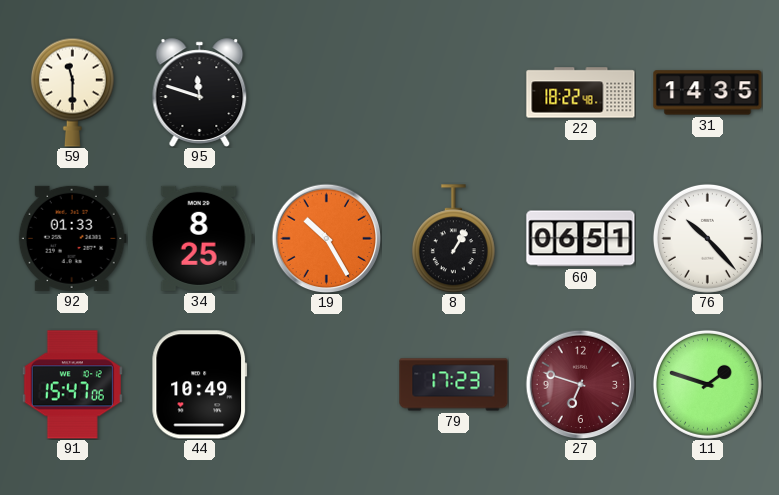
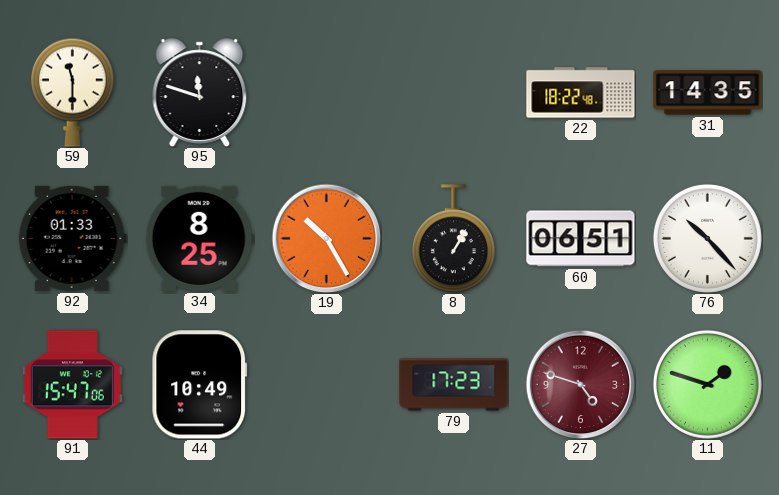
27: 6:48 -> 4:48 (580, 384)
